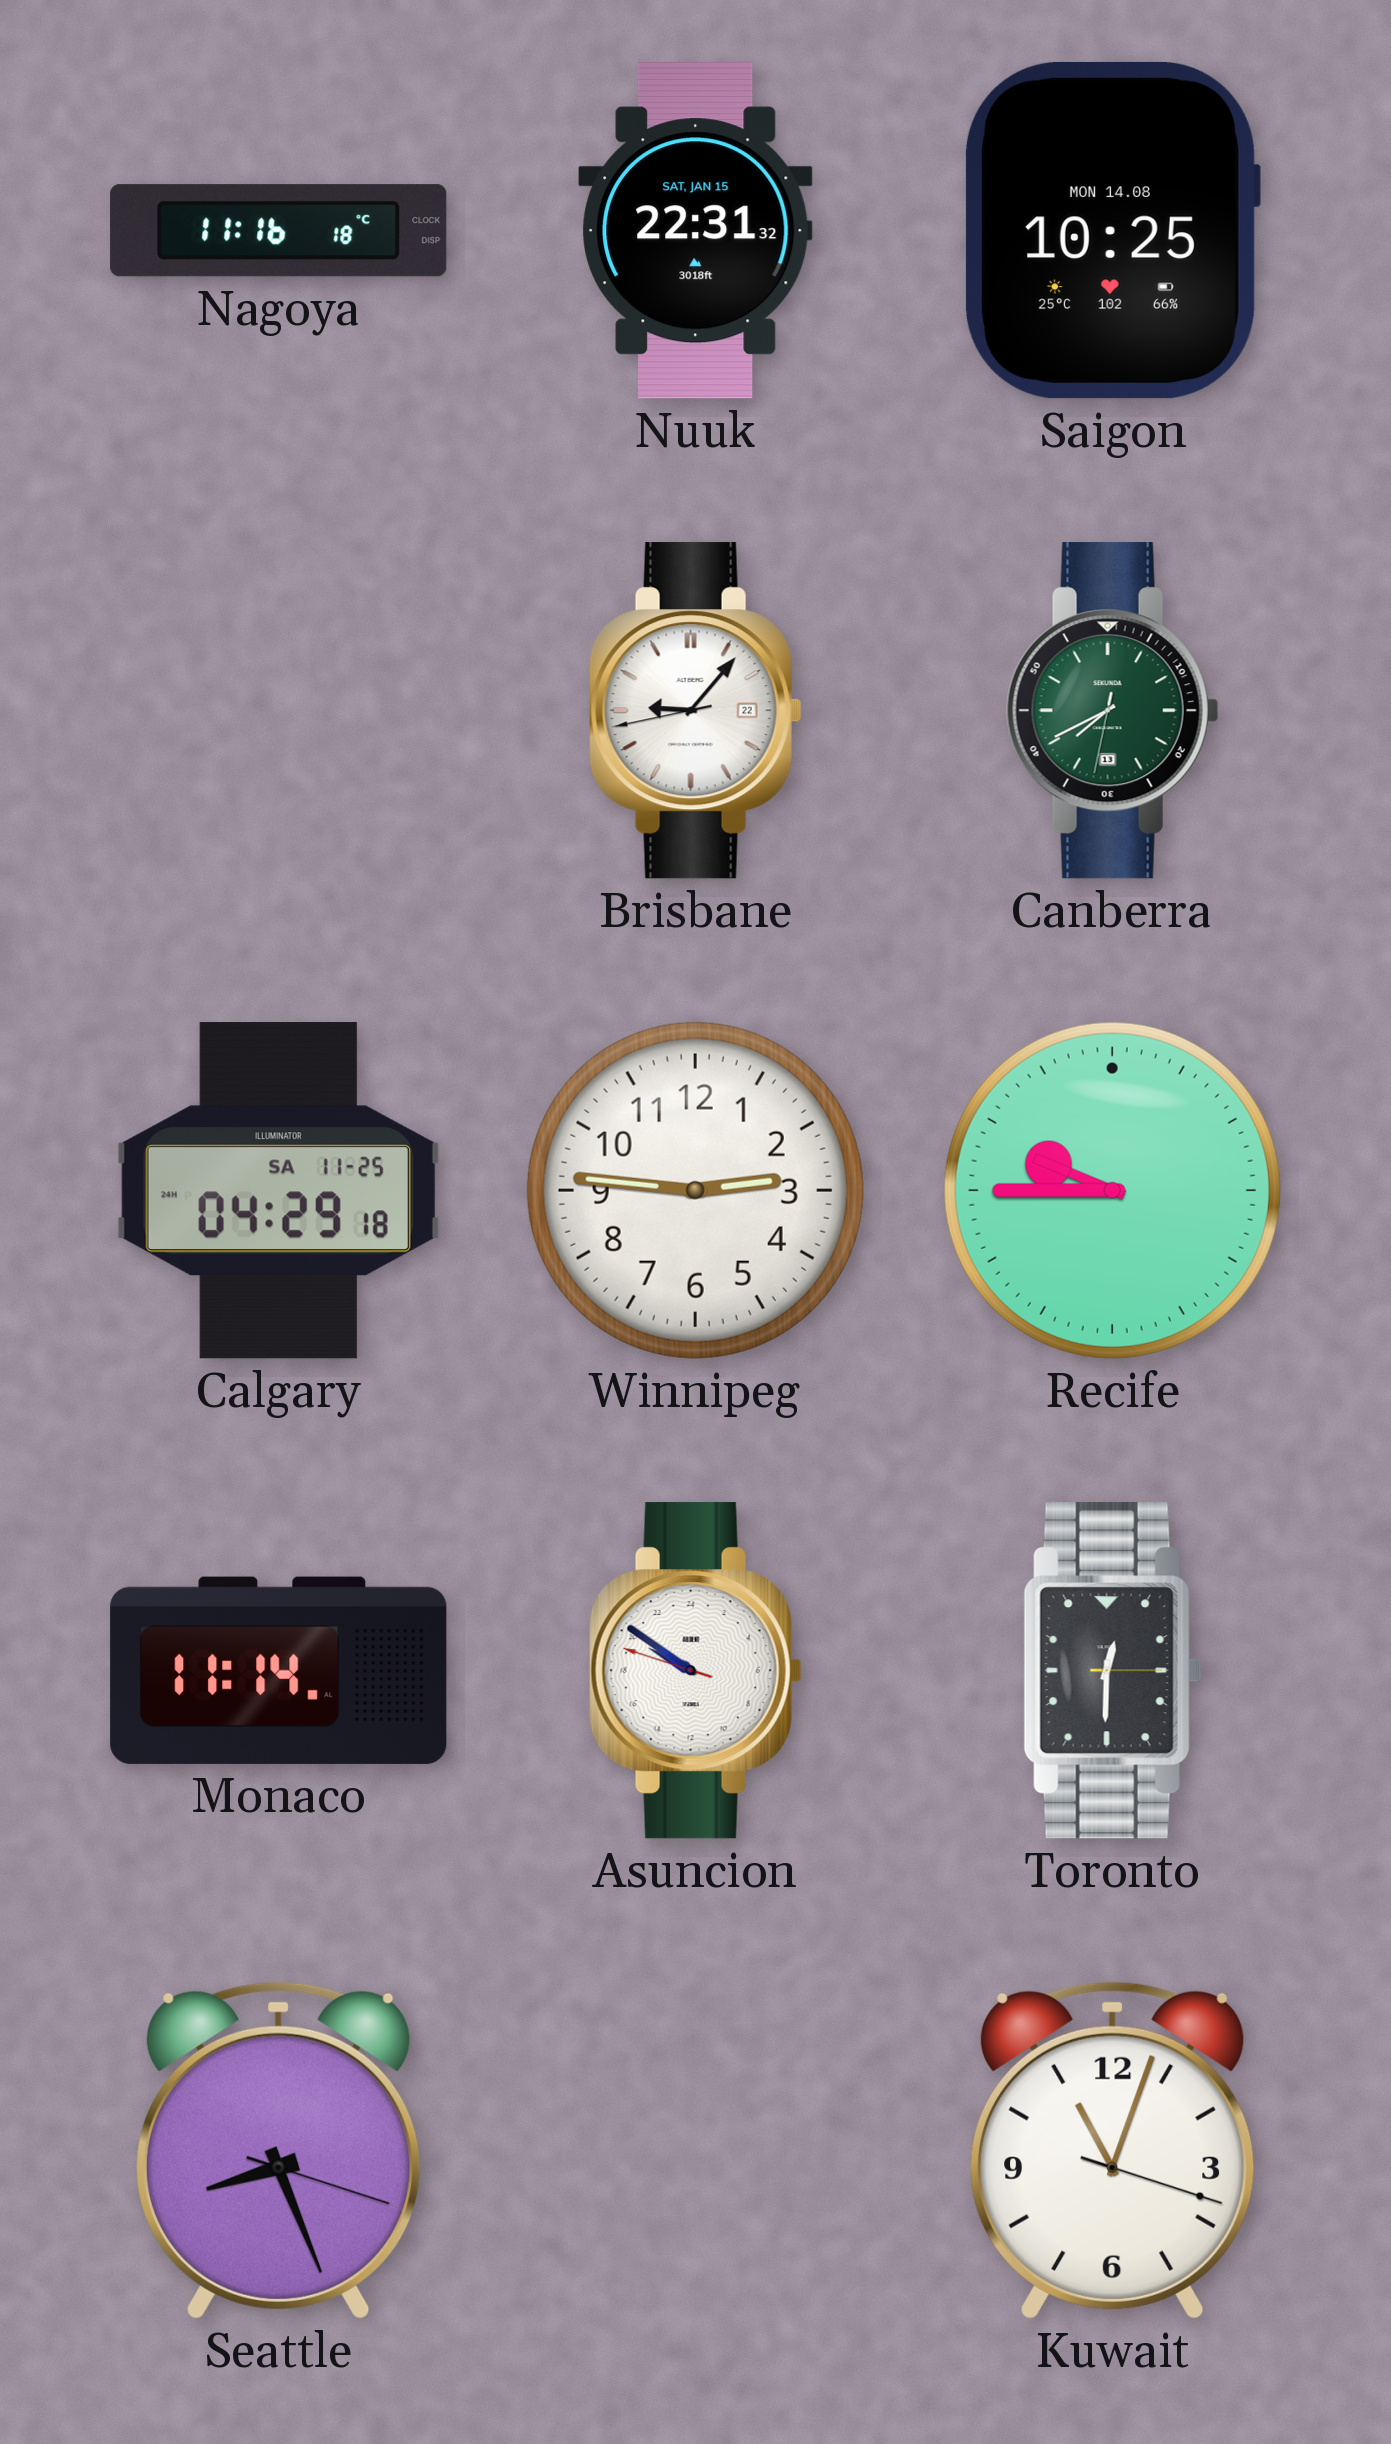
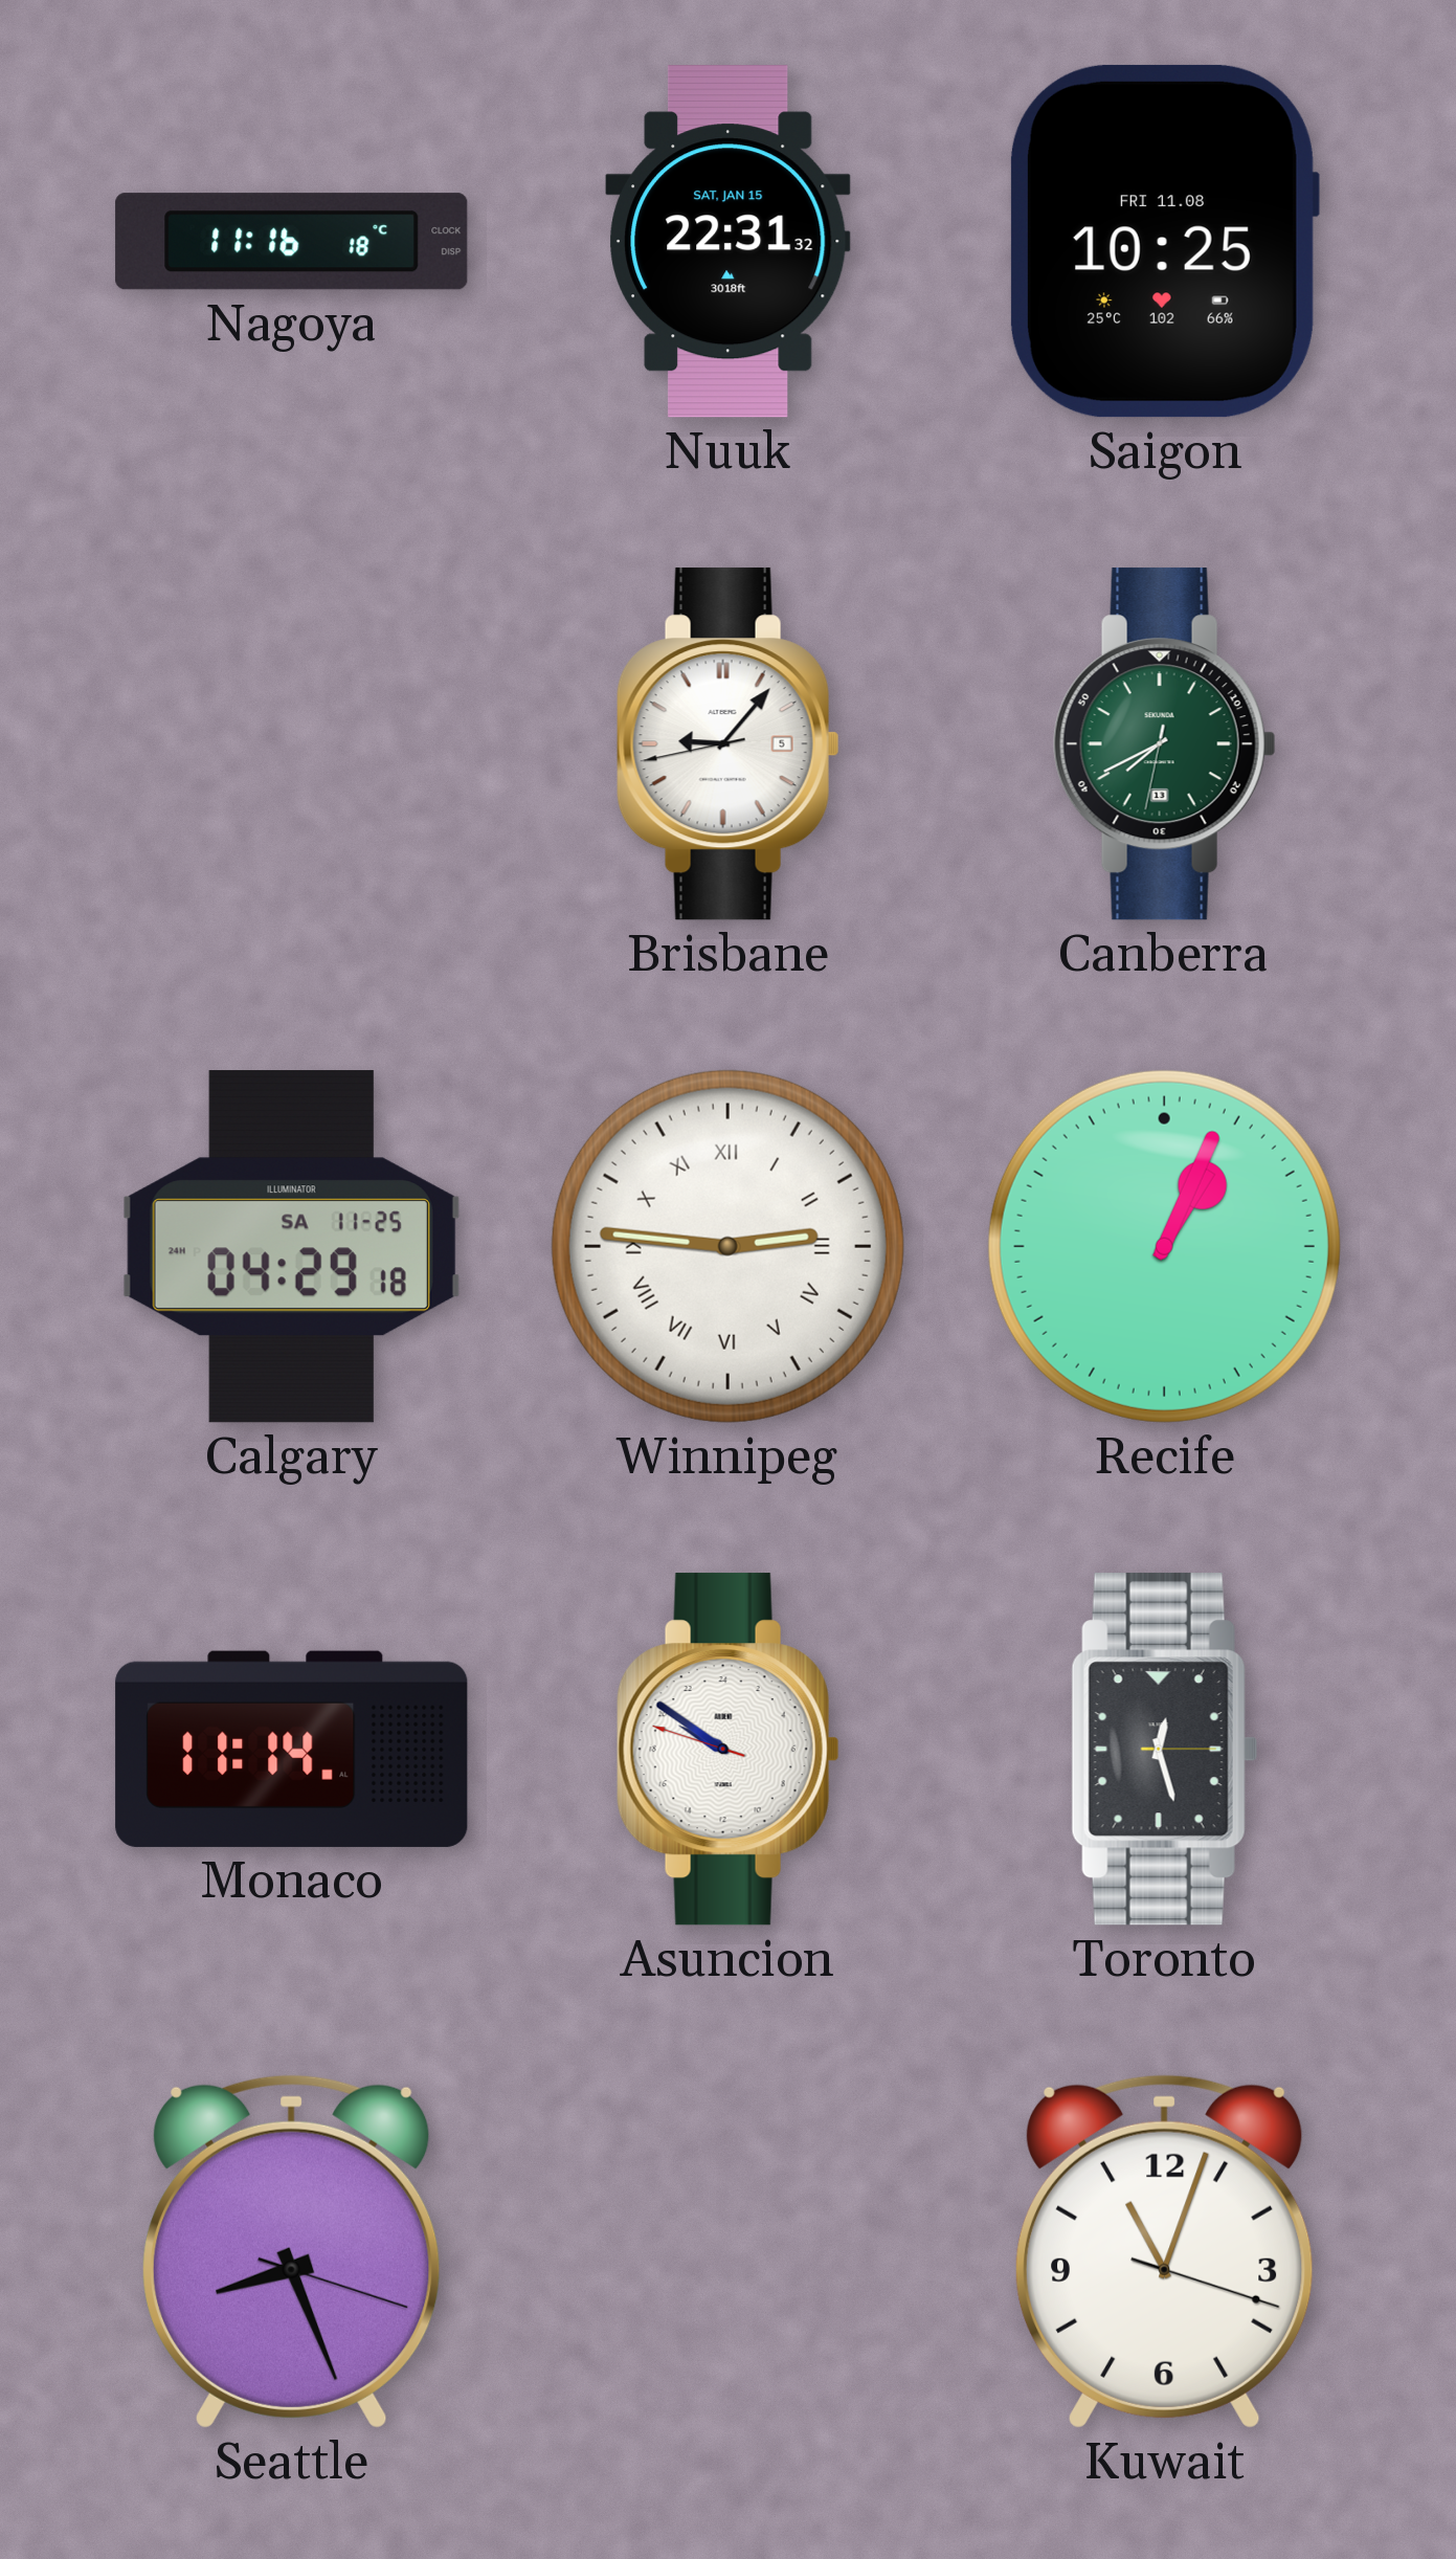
Saigon date: MON 14.08 -> FRI 11.08 (1164, 241)
Brisbane date: 22 -> 5 (727, 744)
Winnipeg numerals: Arabic -> Roman (727, 1246)
Recife: 9:45 -> 1:04 (1164, 1246)
Toronto: 12:30 -> 12:27 (1164, 1750)
